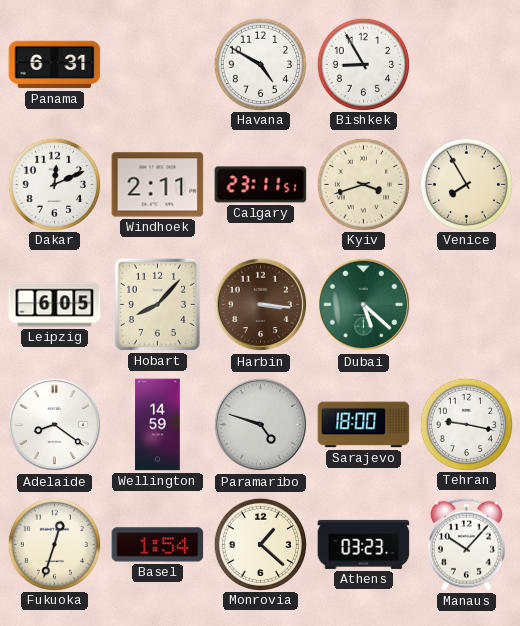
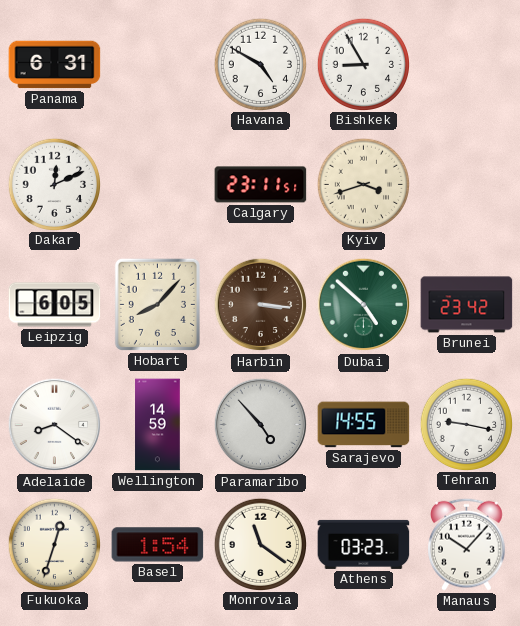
Windhoek: 2:11 -> none (158, 185)
Venice: 7:55 -> none (466, 184)
Dubai: 5:22 -> 4:52 (364, 305)
Brunei: none -> 23:42 (467, 305)
Paramaribo: 4:48 -> 4:53 (261, 425)
Sarajevo: 18:00 -> 14:55 (364, 425)
Monrovia: 1:22 -> 11:21 (260, 544)
